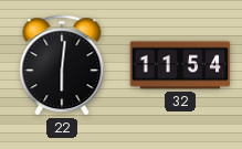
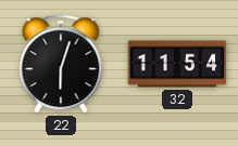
22: 6:01 -> 6:03 (61, 64)
